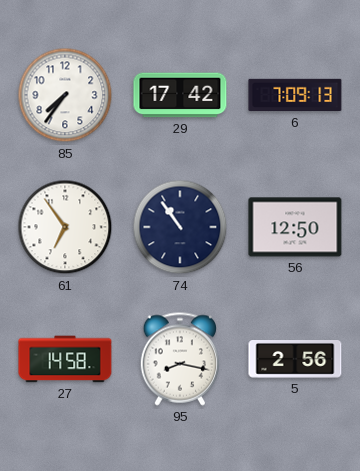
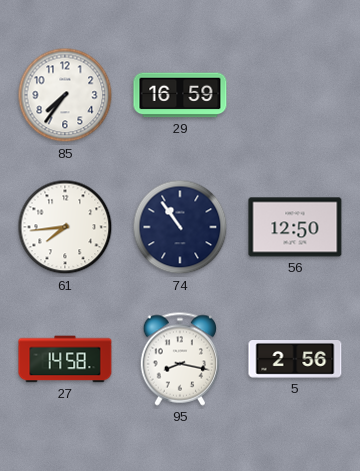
29: 17:42 -> 16:59 (180, 95)
6: 7:09 -> none (295, 95)
61: 6:54 -> 7:44 (65, 227)
